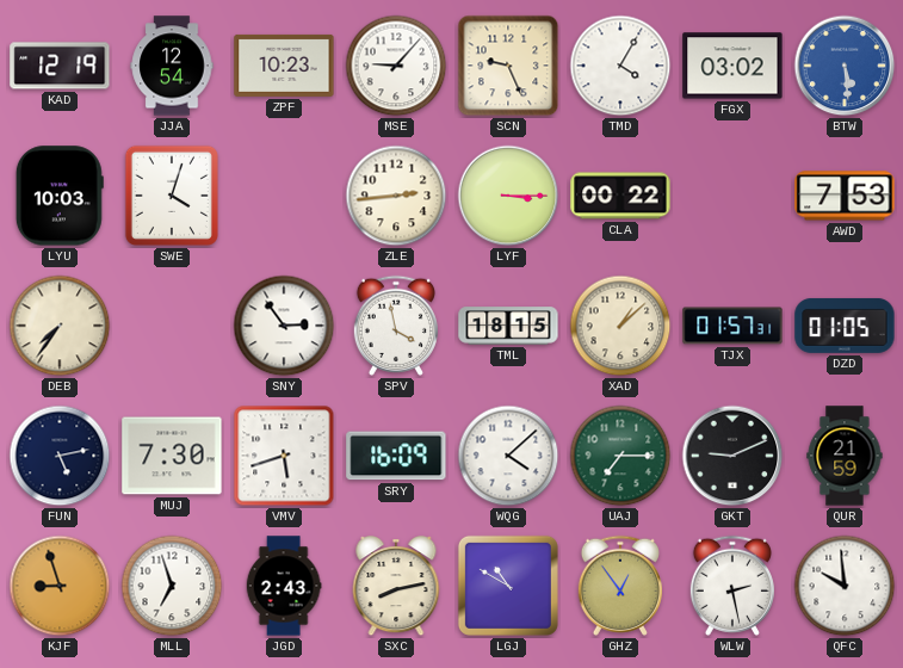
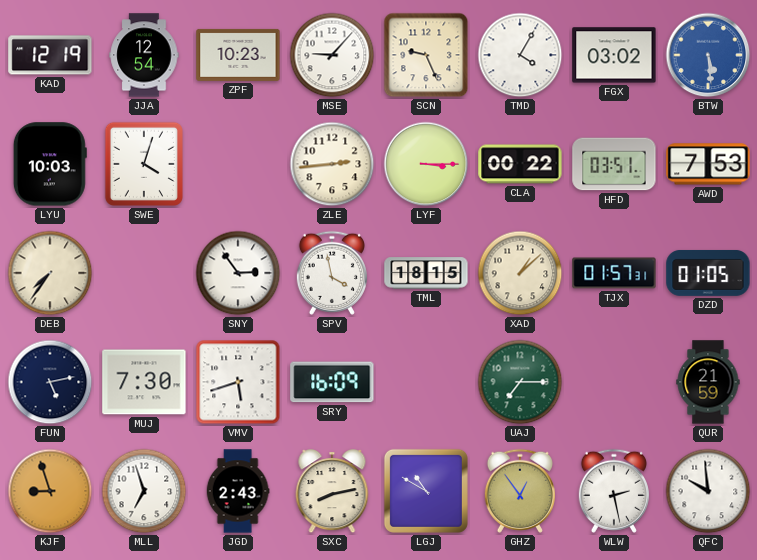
HFD: none -> 03:51 (614, 164)
WQG: 4:08 -> none (508, 456)
GKT: 9:11 -> none (732, 456)
